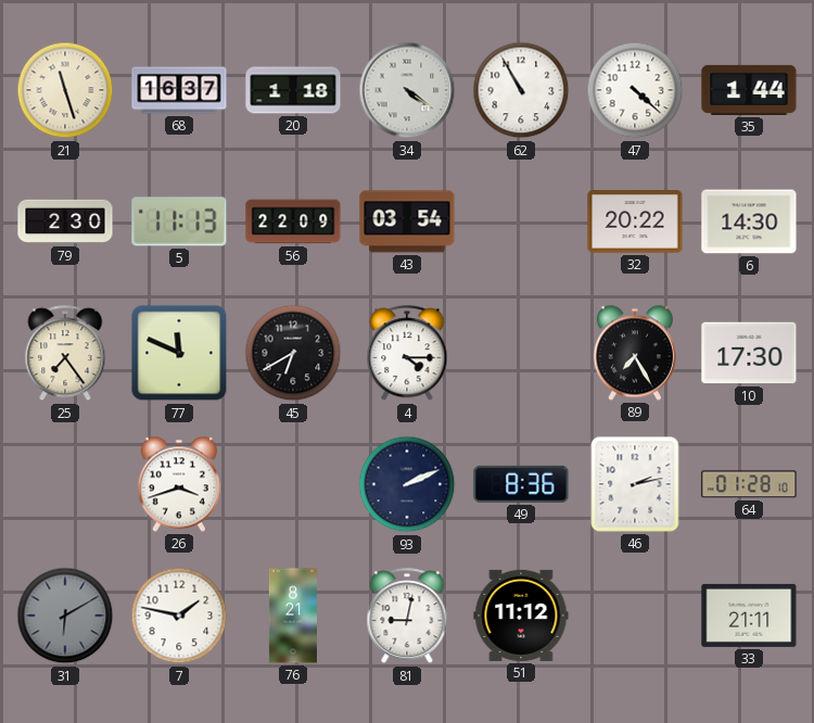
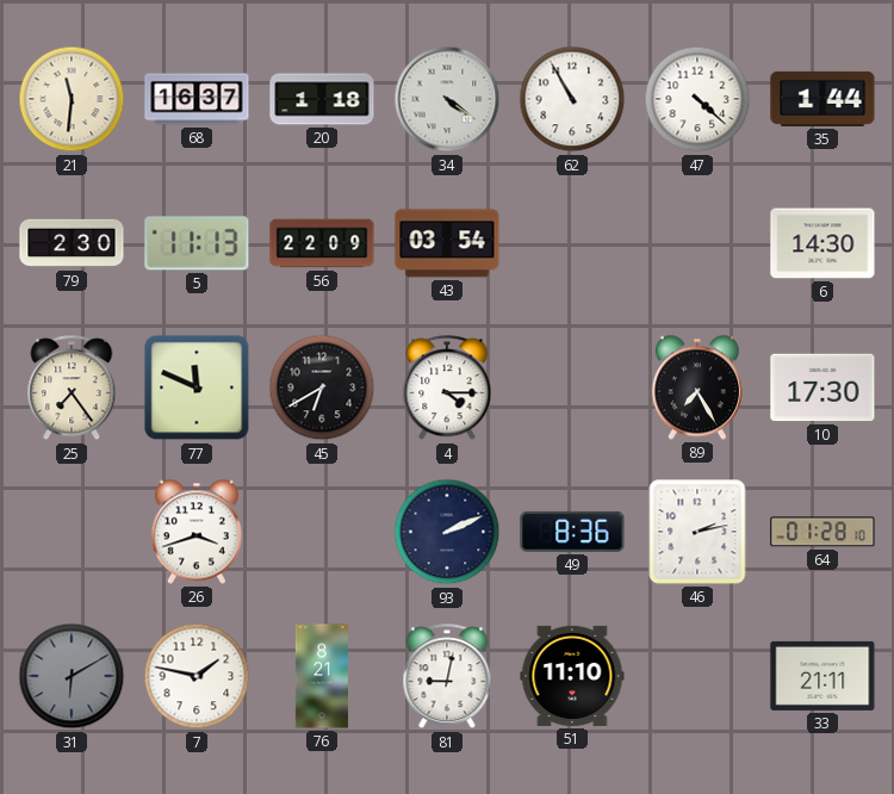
21: 11:27 -> 11:31 (72, 99)
32: 20:22 -> none (635, 221)
51: 11:12 -> 11:10 (572, 676)
